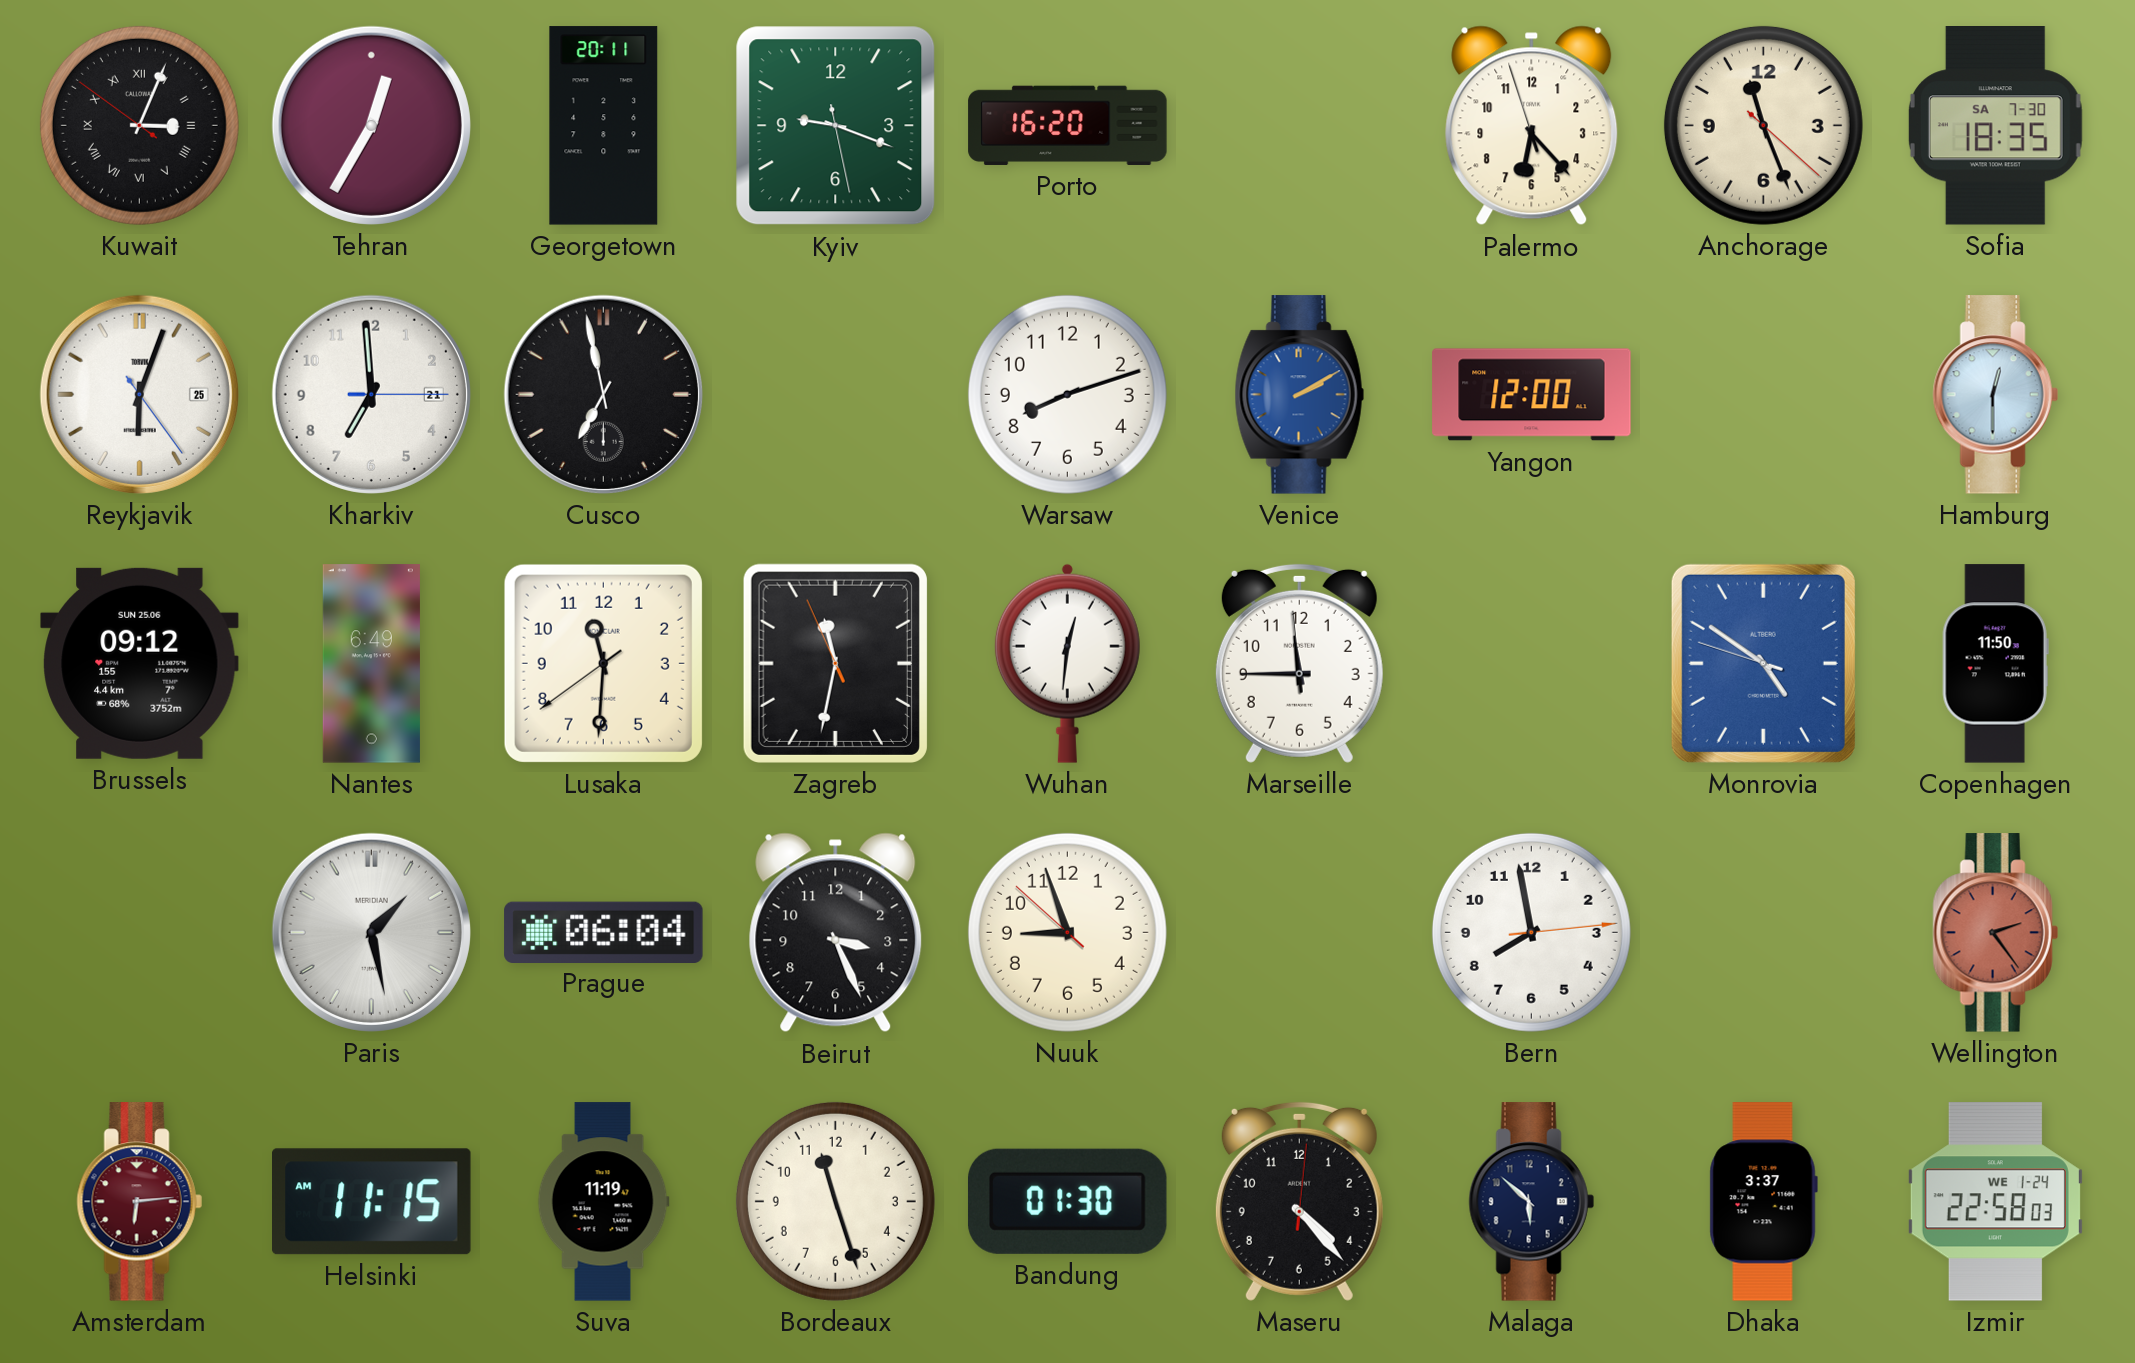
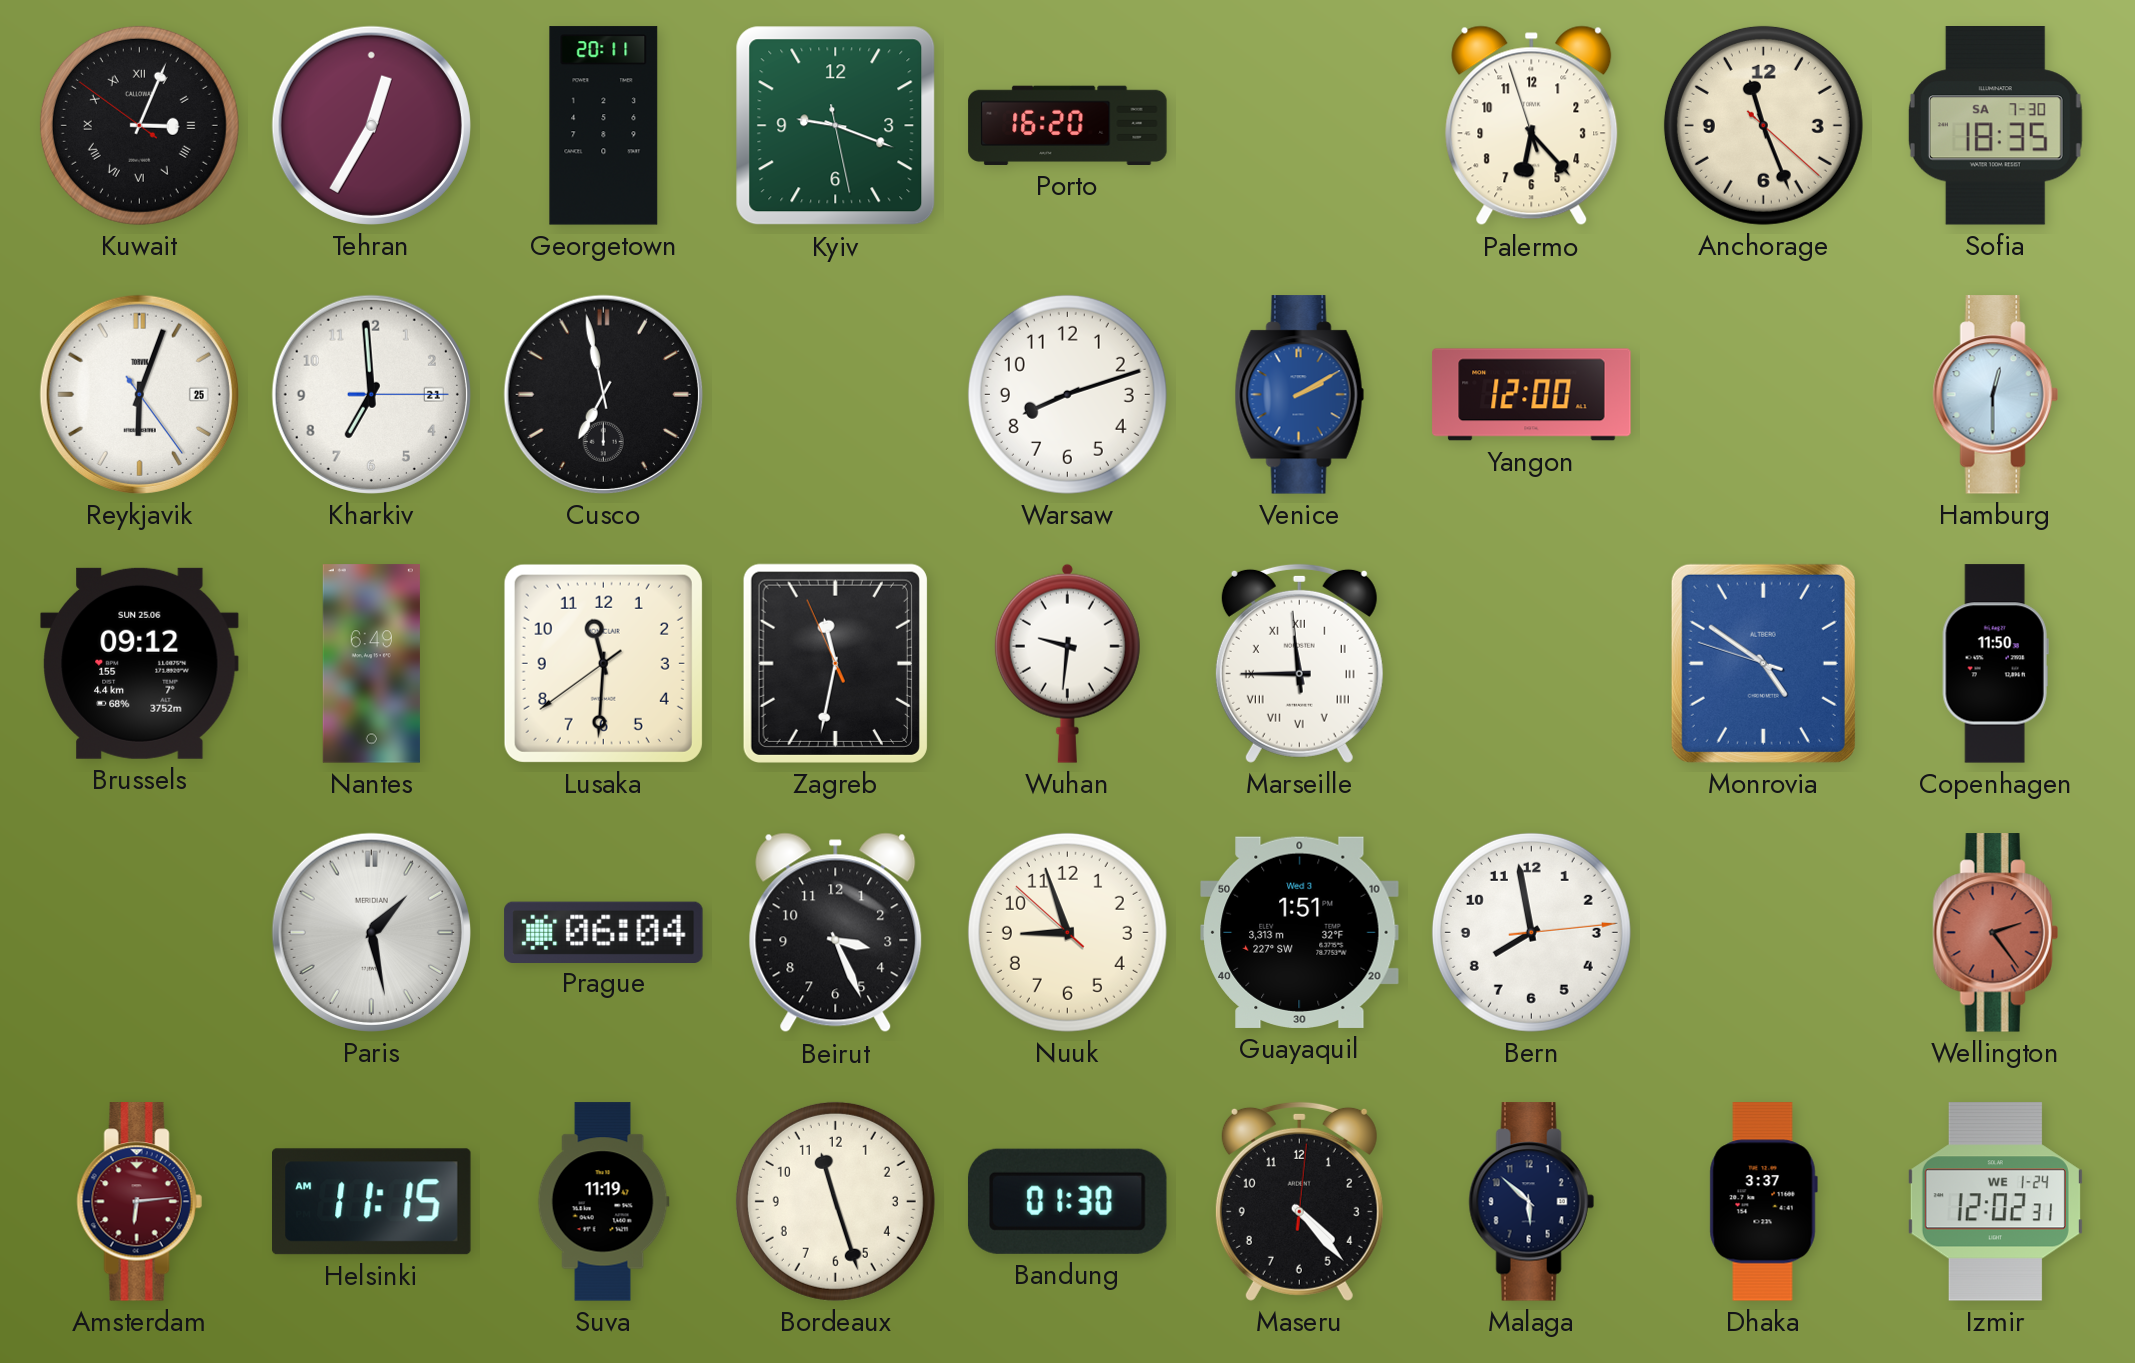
Wuhan: 12:31 -> 9:31 (1067, 663)
Marseille numerals: Arabic -> Roman (1299, 663)
Guayaquil: none -> 1:51 (1300, 932)
Izmir: 22:58 -> 12:02 (1995, 1202)
